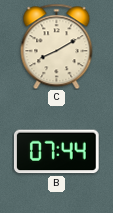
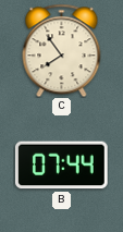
C: 8:10 -> 7:54 (62, 50)
